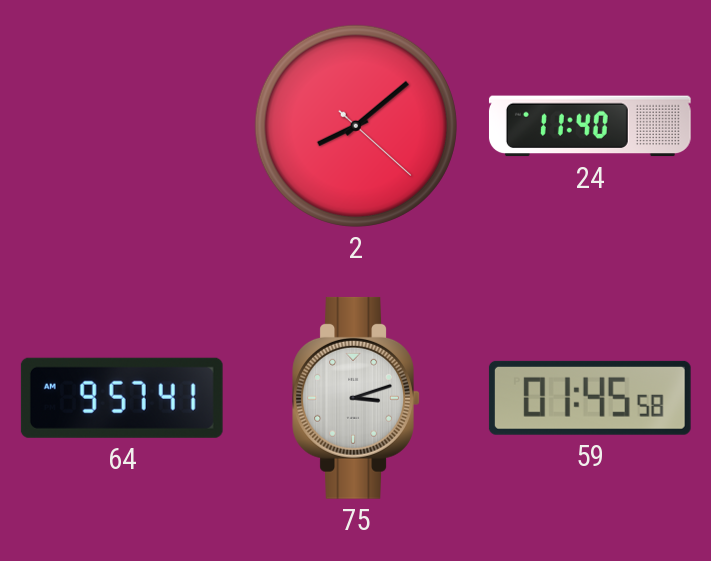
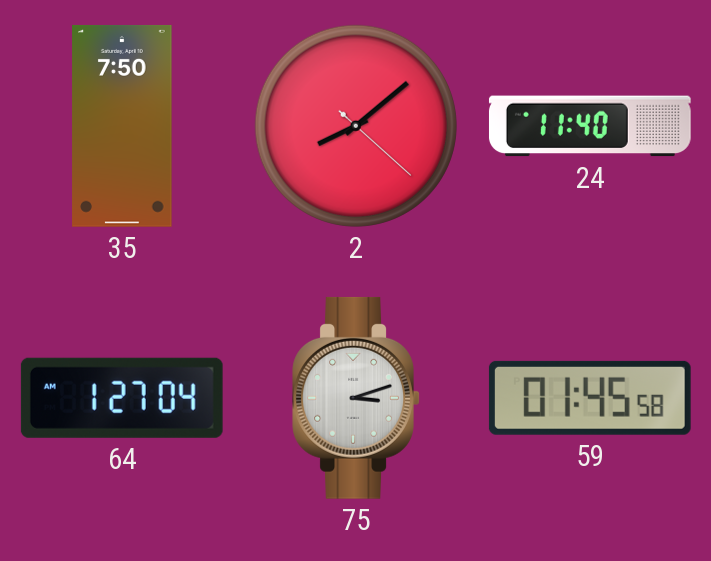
35: none -> 7:50 (122, 126)
64: 9:57 -> 1:27 (122, 398)
